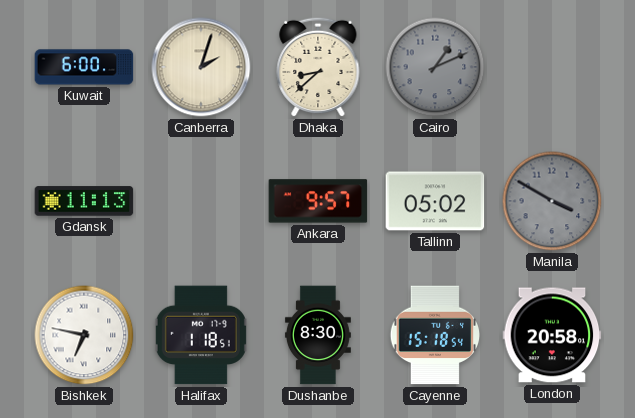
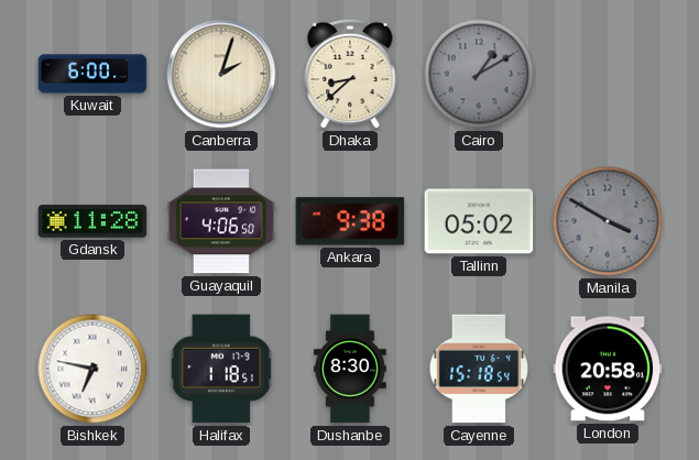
Cairo: 1:11 -> 1:10 (479, 74)
Gdansk: 11:13 -> 11:28 (92, 221)
Guayaquil: none -> 4:06 (221, 221)
Ankara: 9:57 -> 9:38 (350, 221)
